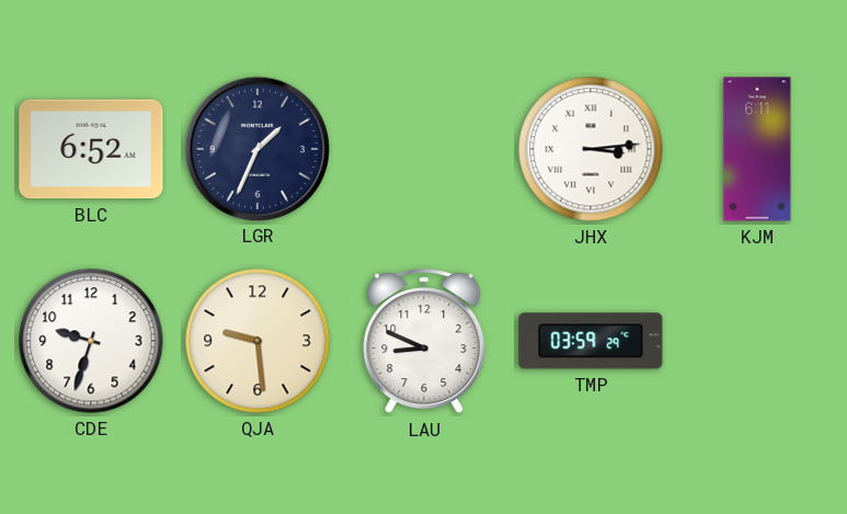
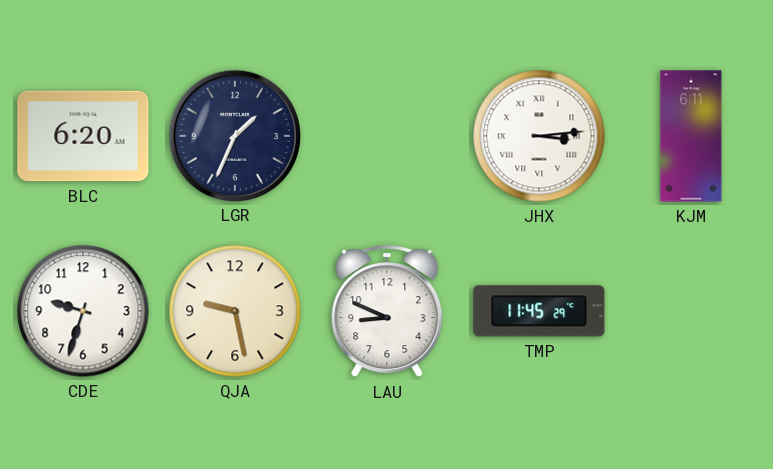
BLC: 6:52 -> 6:20 (83, 136)
QJA: 9:29 -> 9:28 (235, 311)
TMP: 03:59 -> 11:45 (539, 311)
